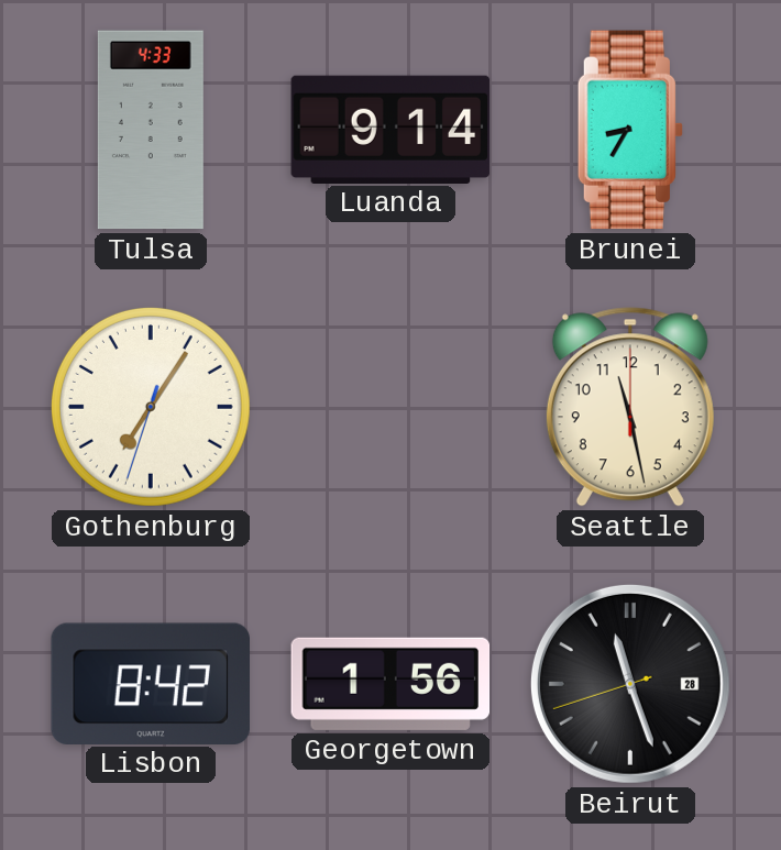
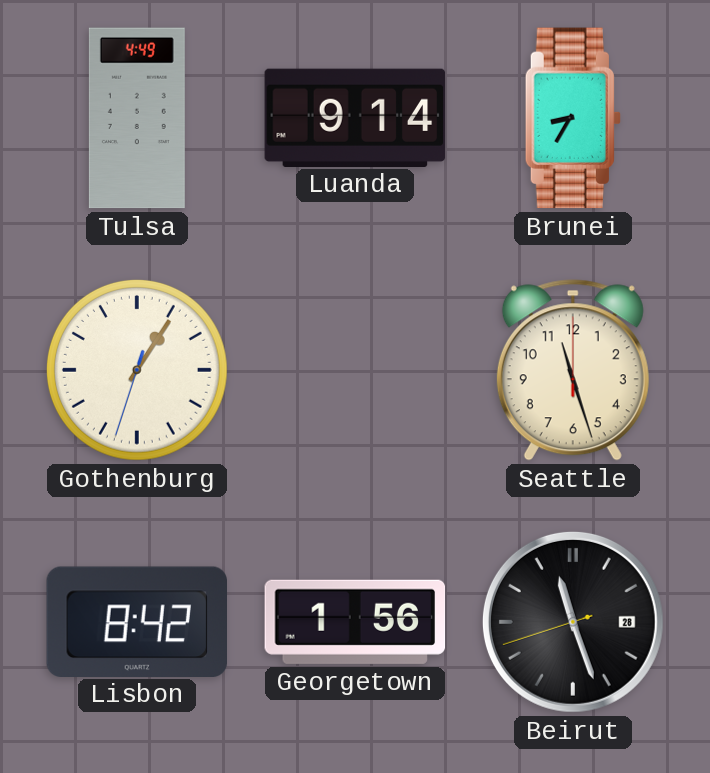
Tulsa: 4:33 -> 4:49 (137, 118)
Gothenburg: 7:05 -> 1:05 (137, 370)
Seattle: 11:28 -> 11:27 (573, 370)
